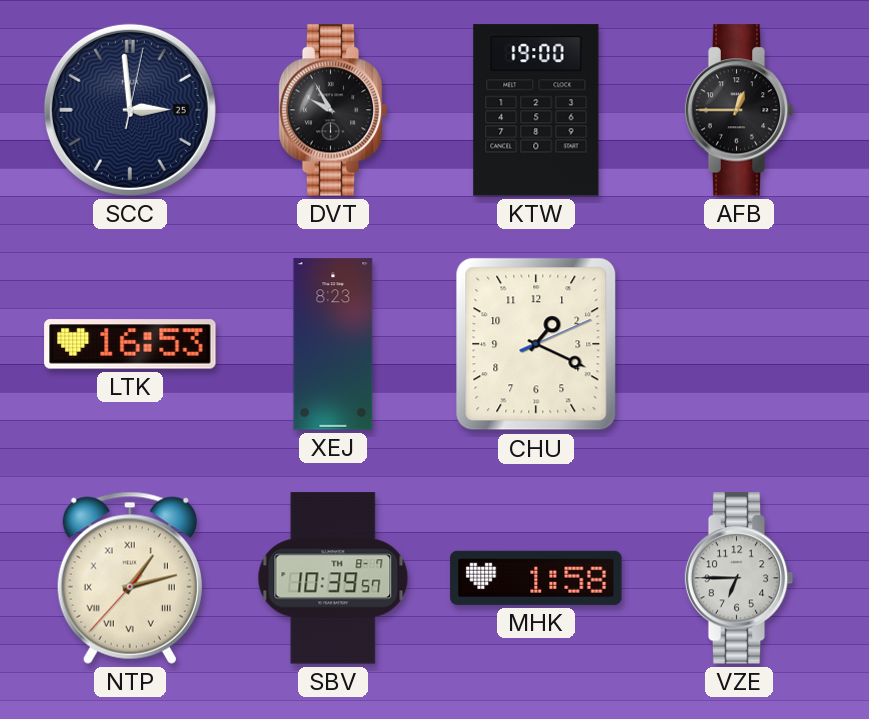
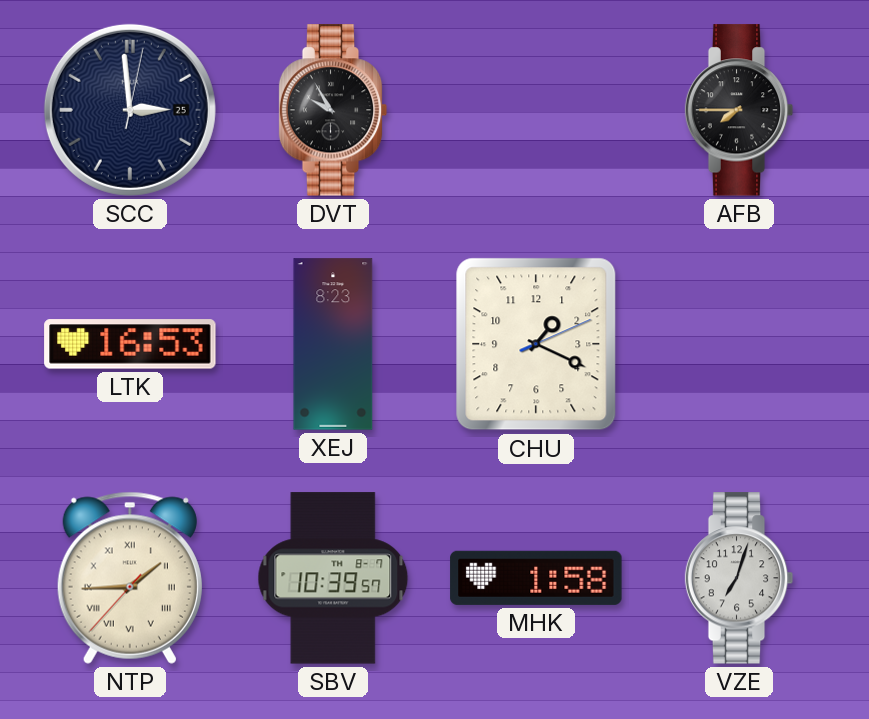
KTW: 19:00 -> none (536, 110)
AFB: 12:45 -> 7:45 (739, 110)
NTP: 1:12 -> 1:44 (130, 578)
VZE: 6:45 -> 7:03 (739, 578)
